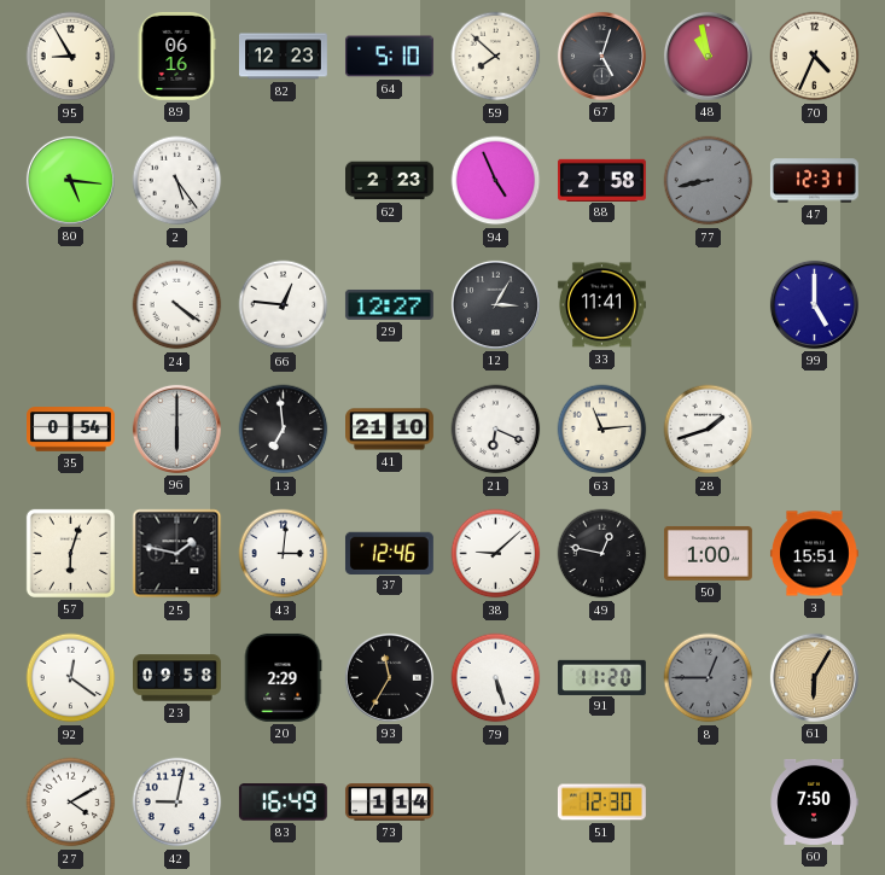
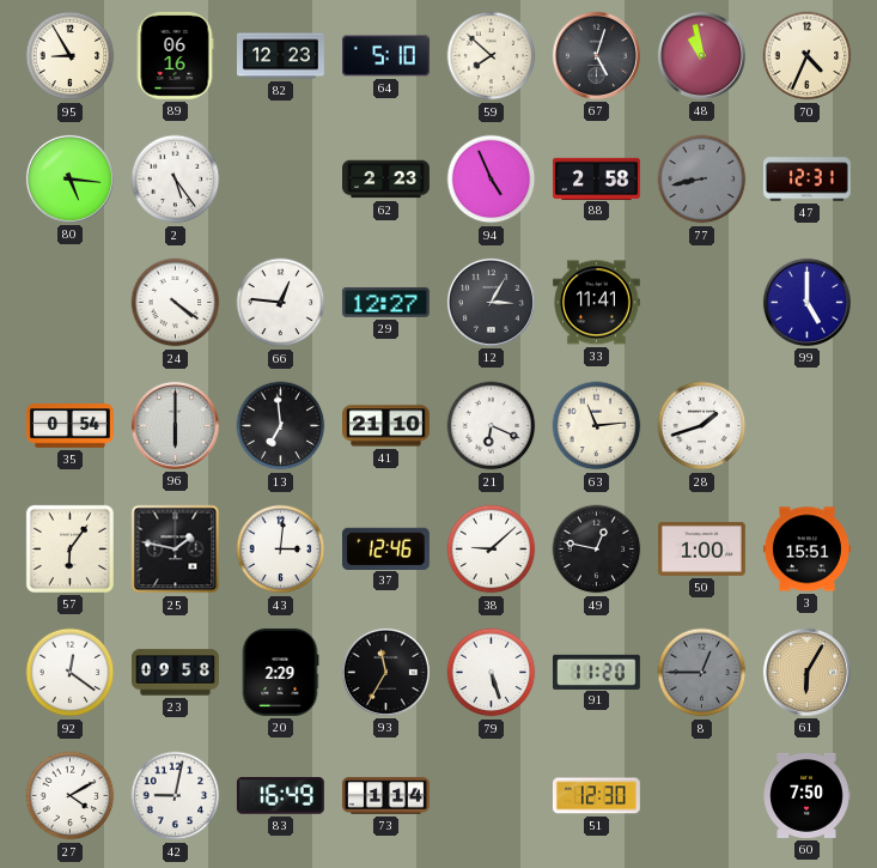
57: 6:03 -> 6:06 (69, 548)
